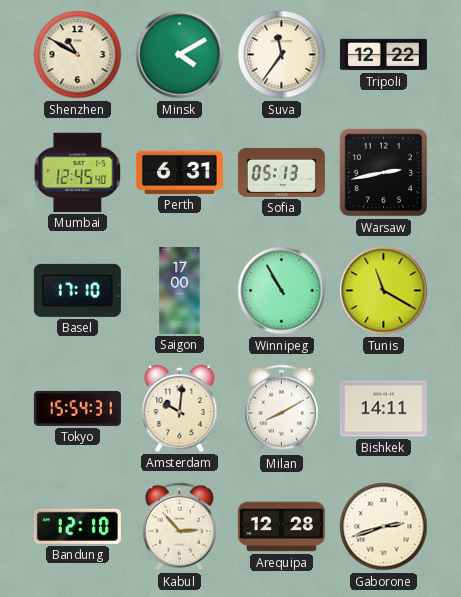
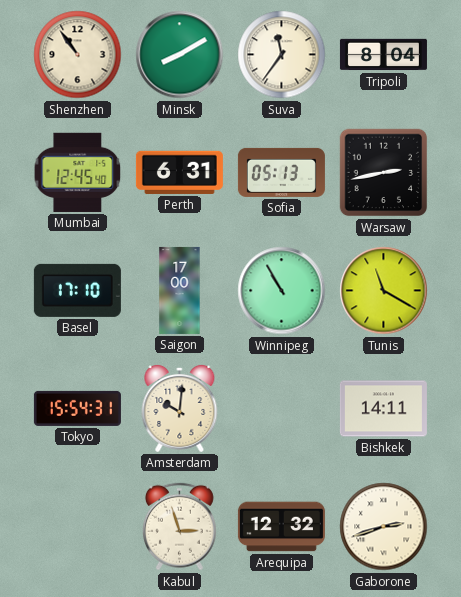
Shenzhen: 10:50 -> 10:54 (78, 55)
Minsk: 4:10 -> 8:10 (180, 55)
Tripoli: 12:22 -> 8:04 (383, 55)
Milan: 8:10 -> none (281, 409)
Bandung: 12:10 -> none (77, 526)
Kabul: 2:53 -> 2:57 (179, 527)
Arequipa: 12:28 -> 12:32 (281, 527)
